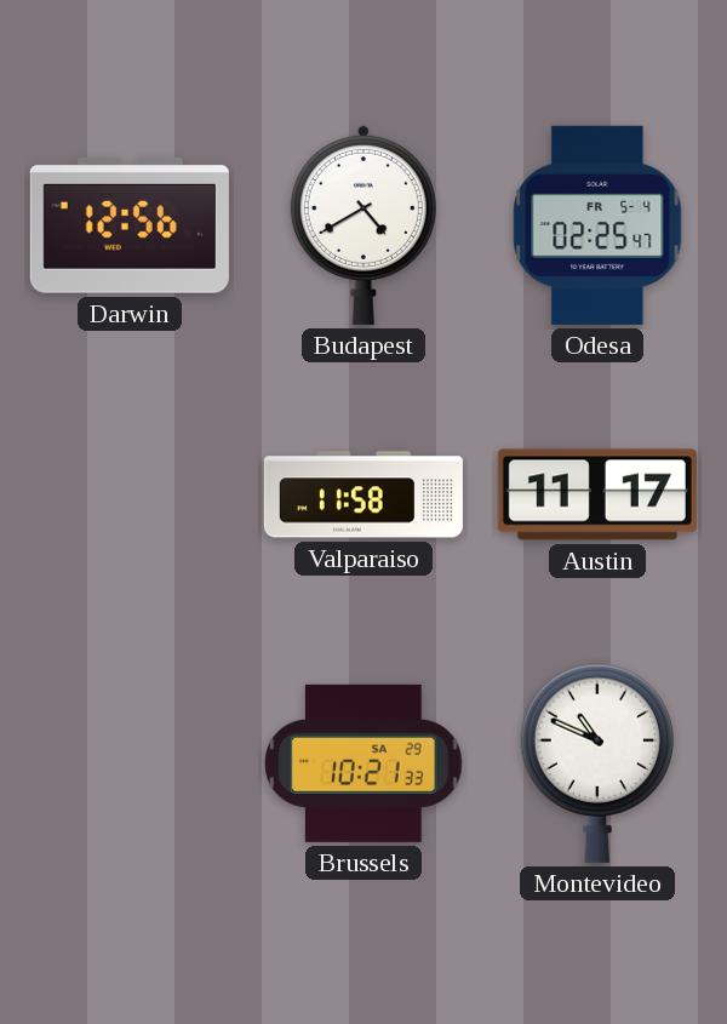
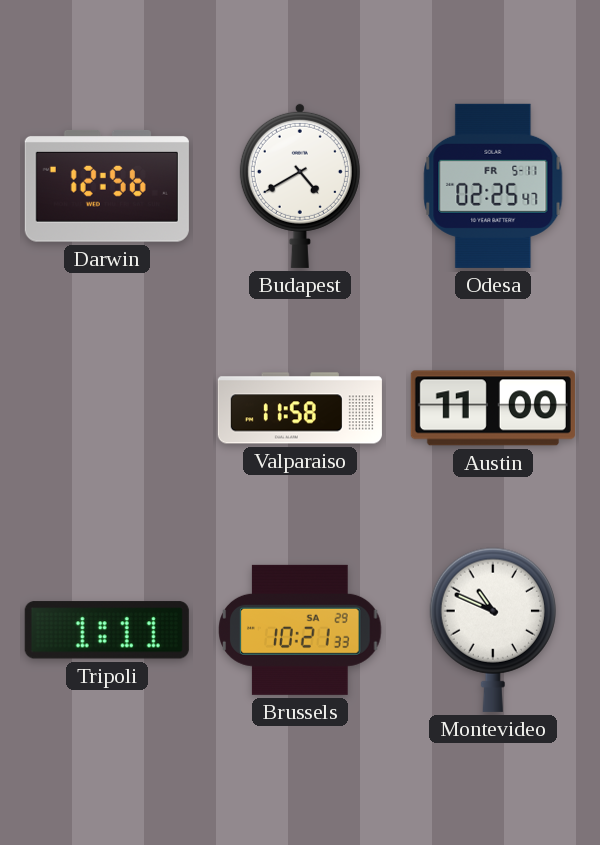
Odesa date: FR 5-4 -> FR 5-11 (493, 186)
Austin: 11:17 -> 11:00 (493, 408)
Tripoli: none -> 1:11 (107, 630)
